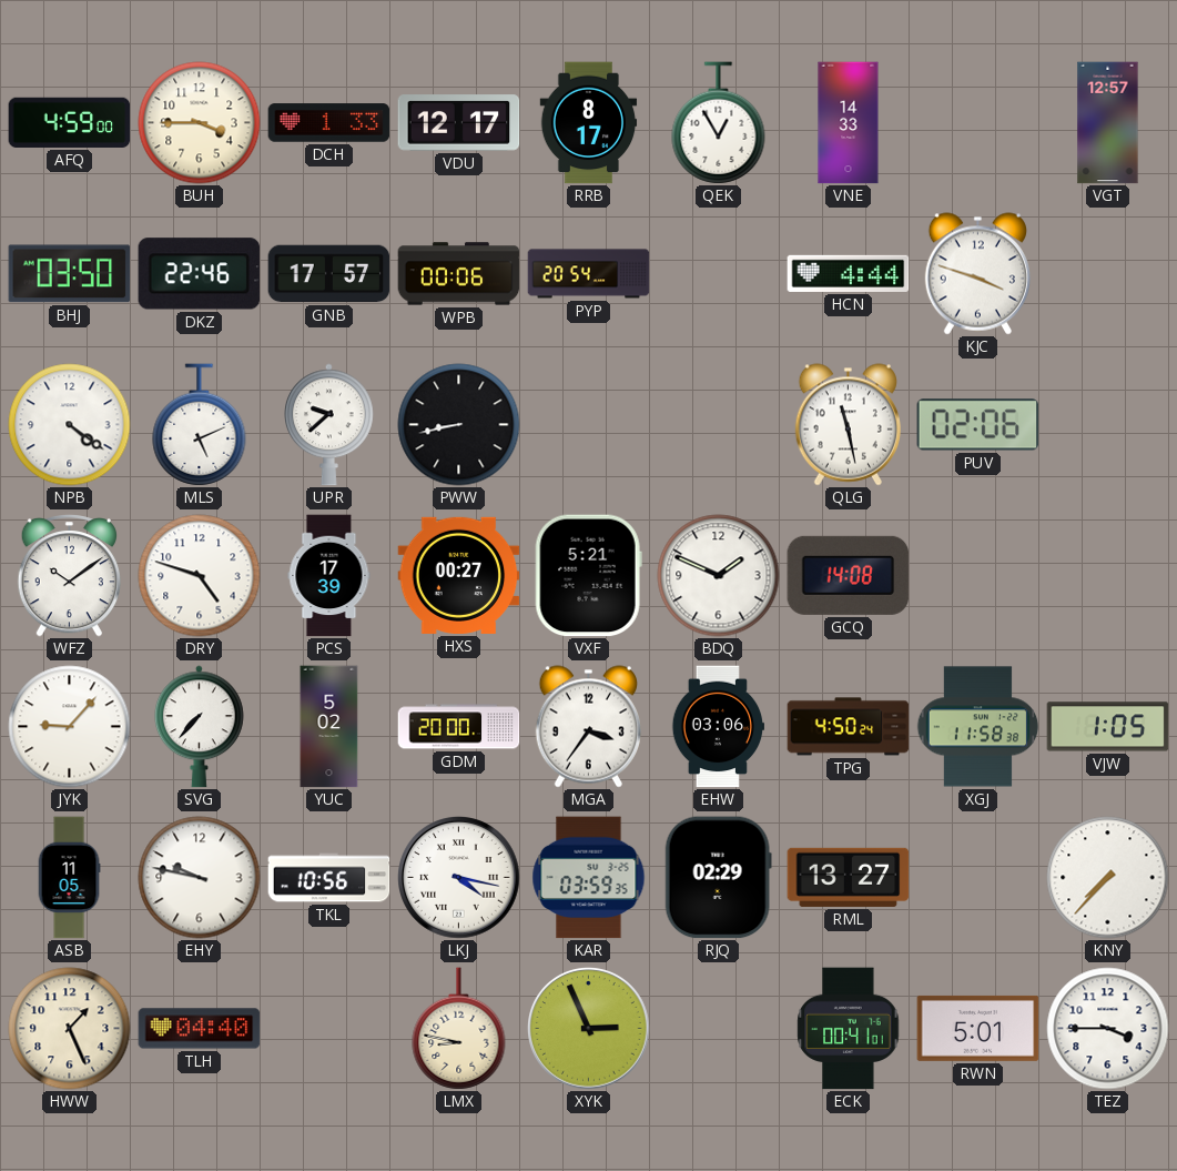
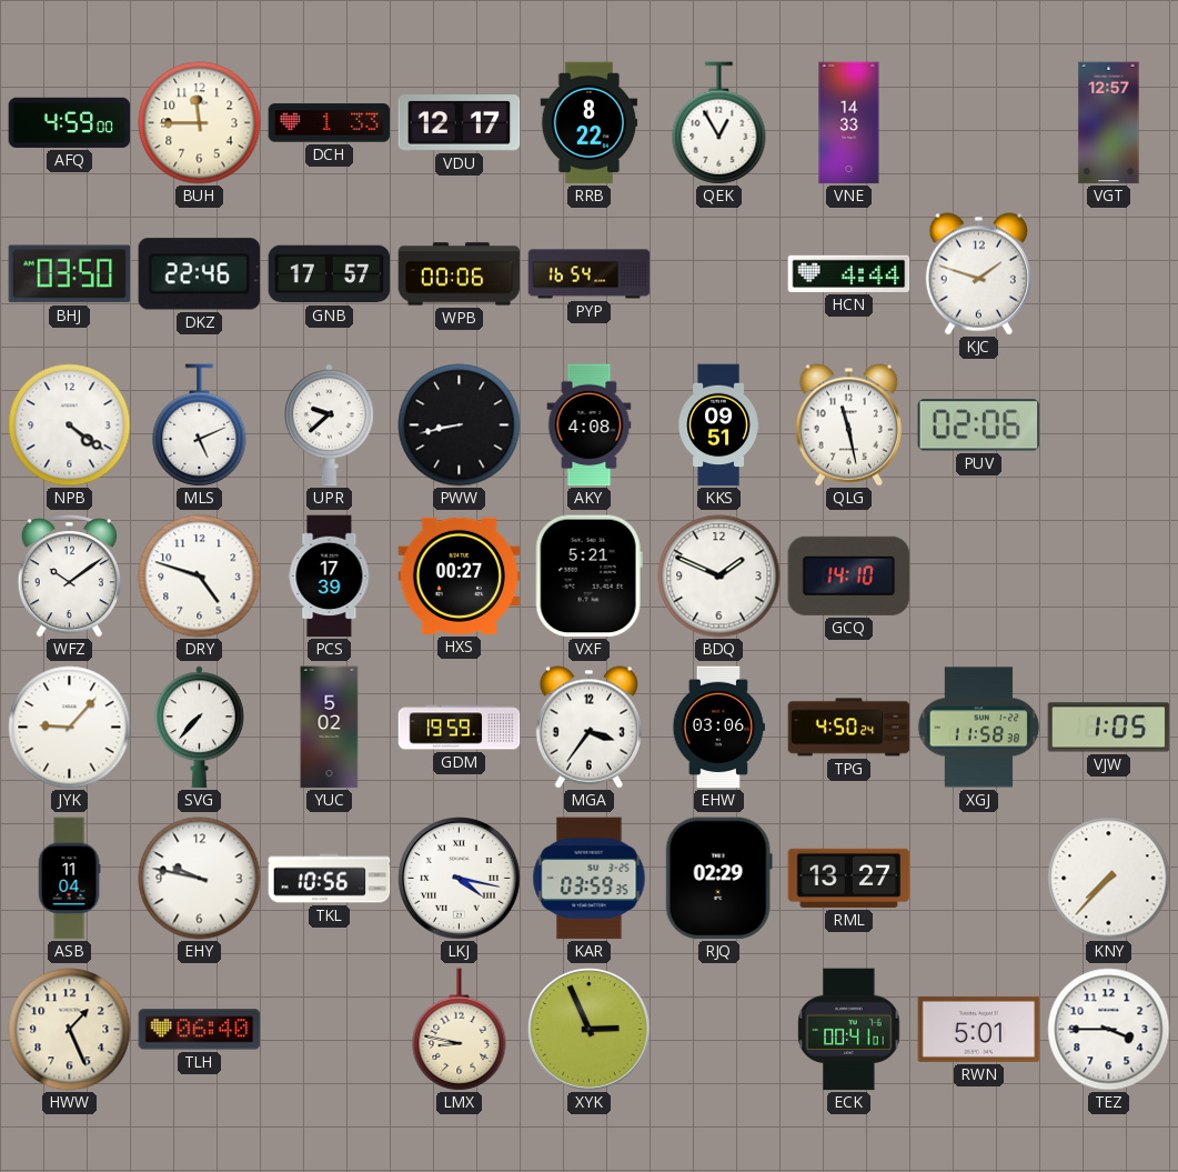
BUH: 3:45 -> 11:45 (200, 123)
RRB: 8:17 -> 8:22 (590, 123)
PYP: 20:54 -> 16:54 (590, 274)
KJC: 3:48 -> 1:48 (978, 274)
AKY: none -> 4:08 (590, 425)
KKS: none -> 09:51 (718, 425)
GCQ: 14:08 -> 14:10 (849, 575)
GDM: 20:00 -> 19:59 (460, 728)
ASB: 11:05 -> 11:04 (69, 879)
TLH: 04:40 -> 06:40 (200, 1030)
